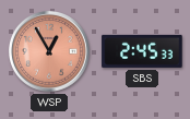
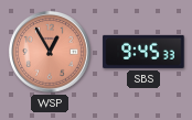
SBS: 2:45 -> 9:45 (143, 52)
